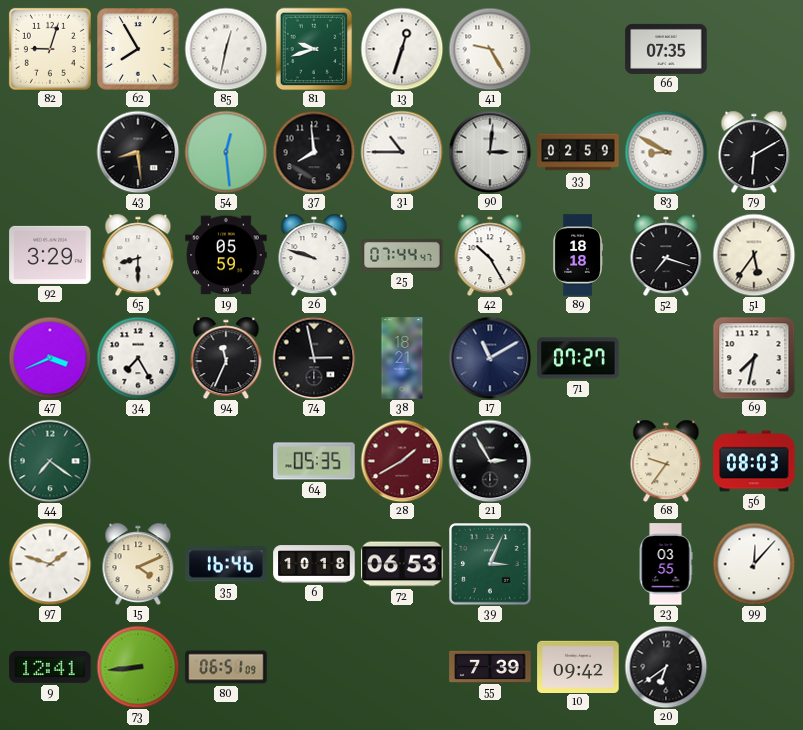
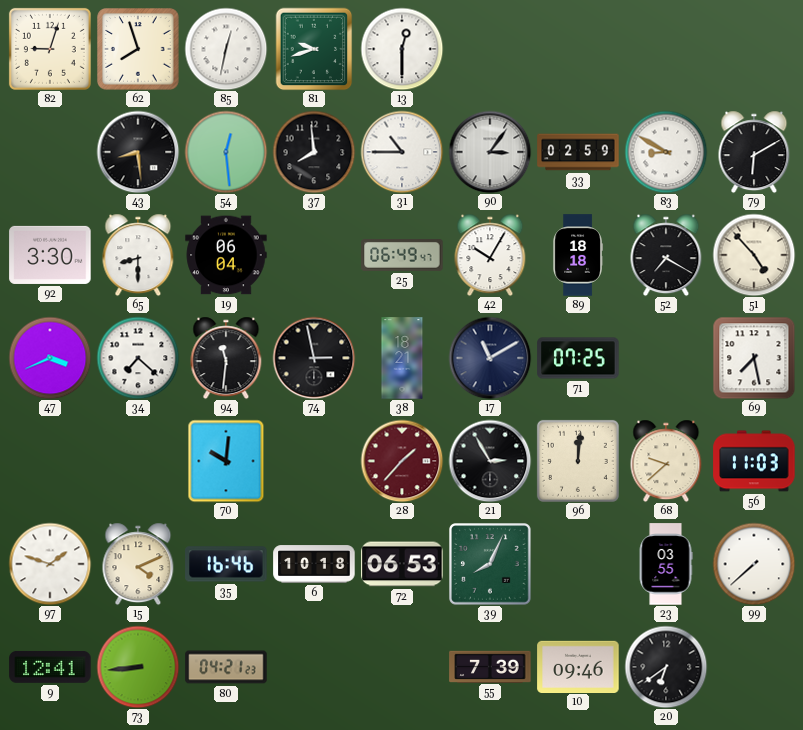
62: 7:55 -> 7:57 (138, 49)
13: 12:33 -> 12:30 (402, 49)
41: 9:25 -> none (490, 49)
66: 07:35 -> none (666, 49)
90: 3:01 -> 3:06 (490, 152)
92: 3:29 -> 3:30 (50, 255)
19: 05:59 -> 06:04 (226, 255)
26: 9:48 -> none (314, 255)
25: 07:44 -> 06:49 (402, 256)
42: 10:25 -> 10:05 (490, 255)
52: 7:18 -> 7:20 (666, 255)
51: 5:36 -> 4:53 (754, 255)
34: 7:25 -> 7:22 (138, 358)
94: 11:34 -> 11:31 (226, 358)
71: 07:27 -> 07:25 (578, 358)
69: 7:32 -> 7:28 (754, 358)
44: 7:21 -> none (50, 461)
70: none -> 10:01 (226, 461)
64: 05:35 -> none (314, 461)
28: 1:40 -> 1:37 (402, 461)
96: none -> 12:01 (578, 461)
68: 9:36 -> 9:38 (666, 461)
56: 08:03 -> 11:03 (754, 461)
39: 3:04 -> 8:04 (491, 565)
99: 12:07 -> 7:38 (754, 564)
80: 06:51 -> 04:21 (226, 667)
10: 09:42 -> 09:46 (578, 666)
